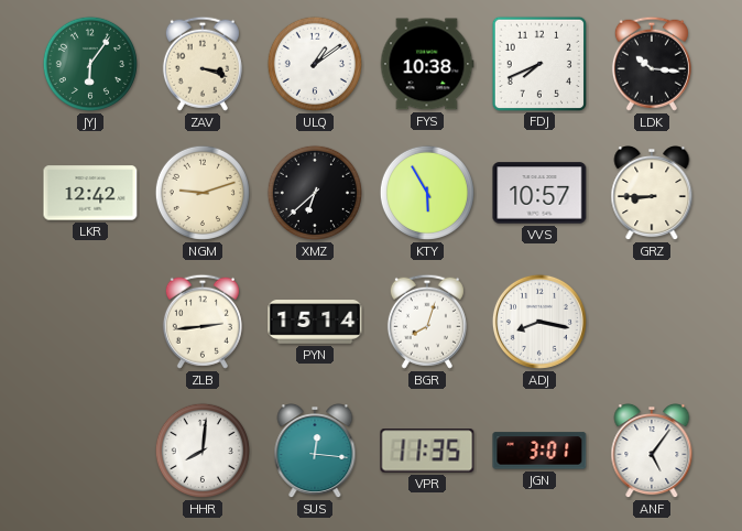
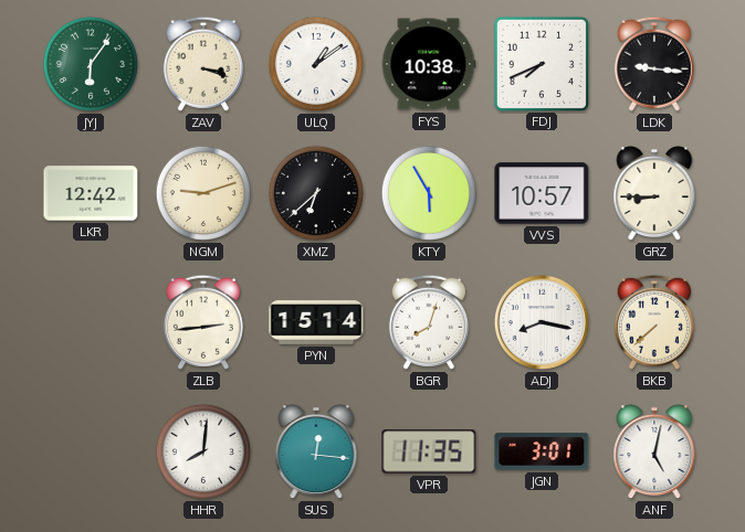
LDK: 10:16 -> 9:16 (654, 64)
BKB: none -> 7:38 (654, 322)
ANF: 5:06 -> 5:02 (654, 453)
